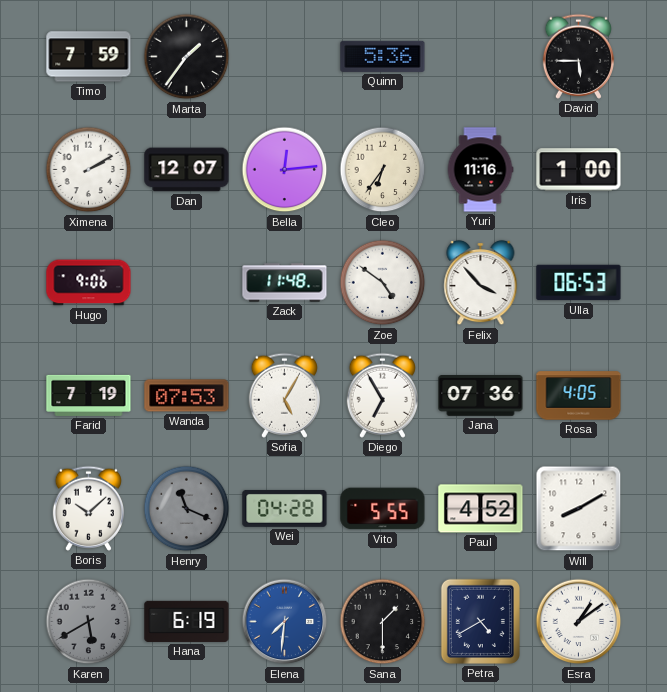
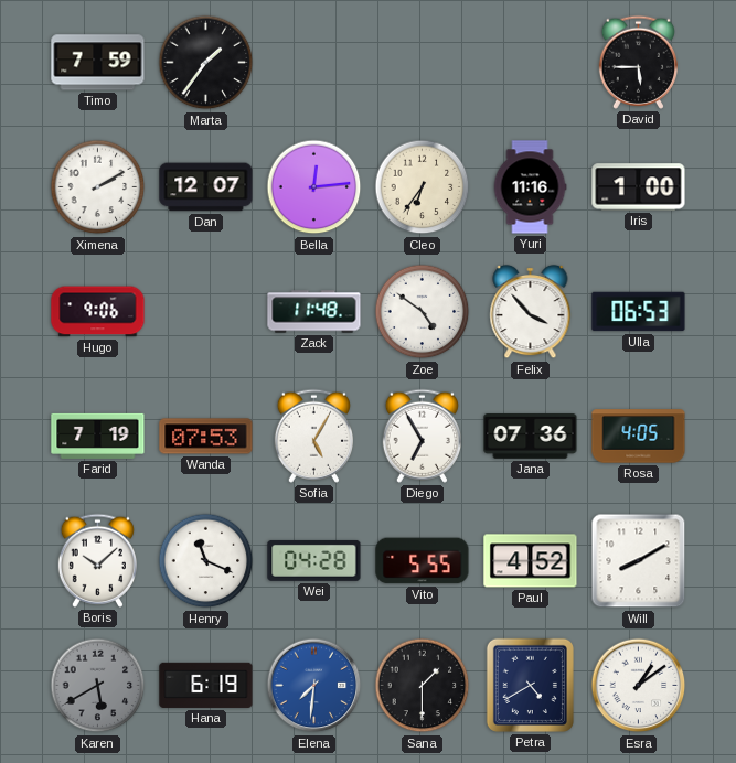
Quinn: 5:36 -> none (383, 56)
Henry dial: grey -> white (206, 561)
